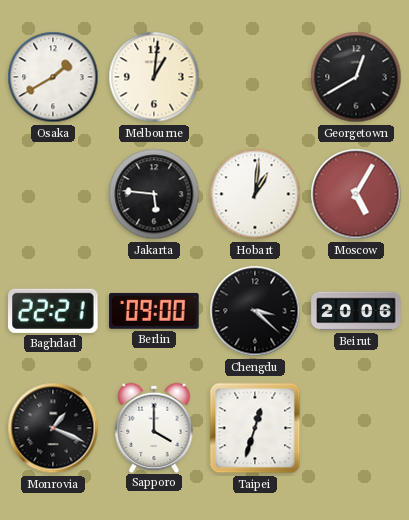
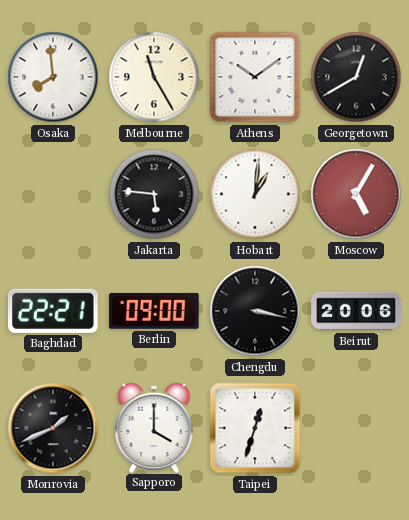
Osaka: 1:40 -> 7:59 (53, 77)
Melbourne: 1:01 -> 11:25 (154, 77)
Athens: none -> 10:09 (255, 77)
Chengdu: 3:22 -> 3:17 (255, 311)
Monrovia: 1:19 -> 1:41 (53, 428)
